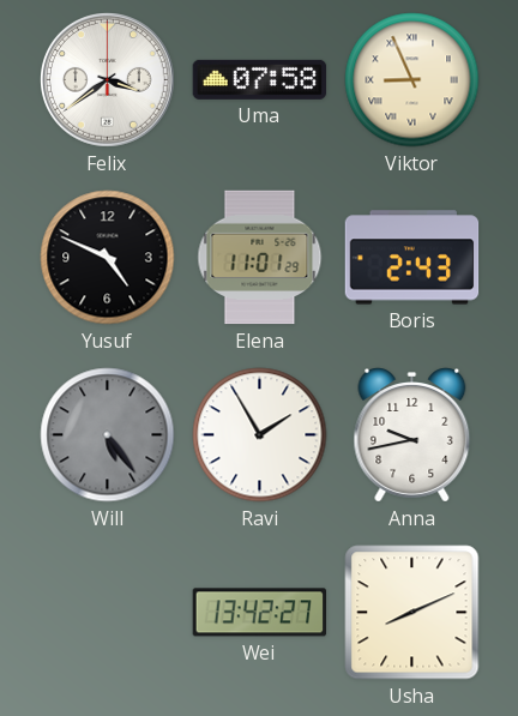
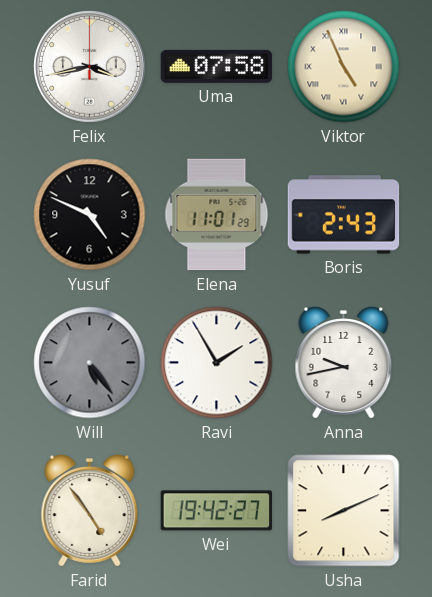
Felix: 3:39 -> 3:43 (90, 67)
Viktor: 8:56 -> 4:56 (344, 67)
Farid: none -> 4:54 (90, 511)
Wei: 13:42 -> 19:42 (216, 511)
